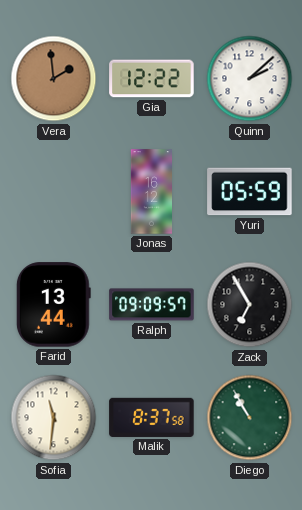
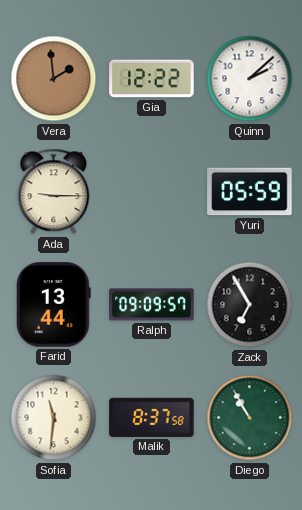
Ada: none -> 9:15 (54, 192)
Jonas: 16:12 -> none (151, 192)
